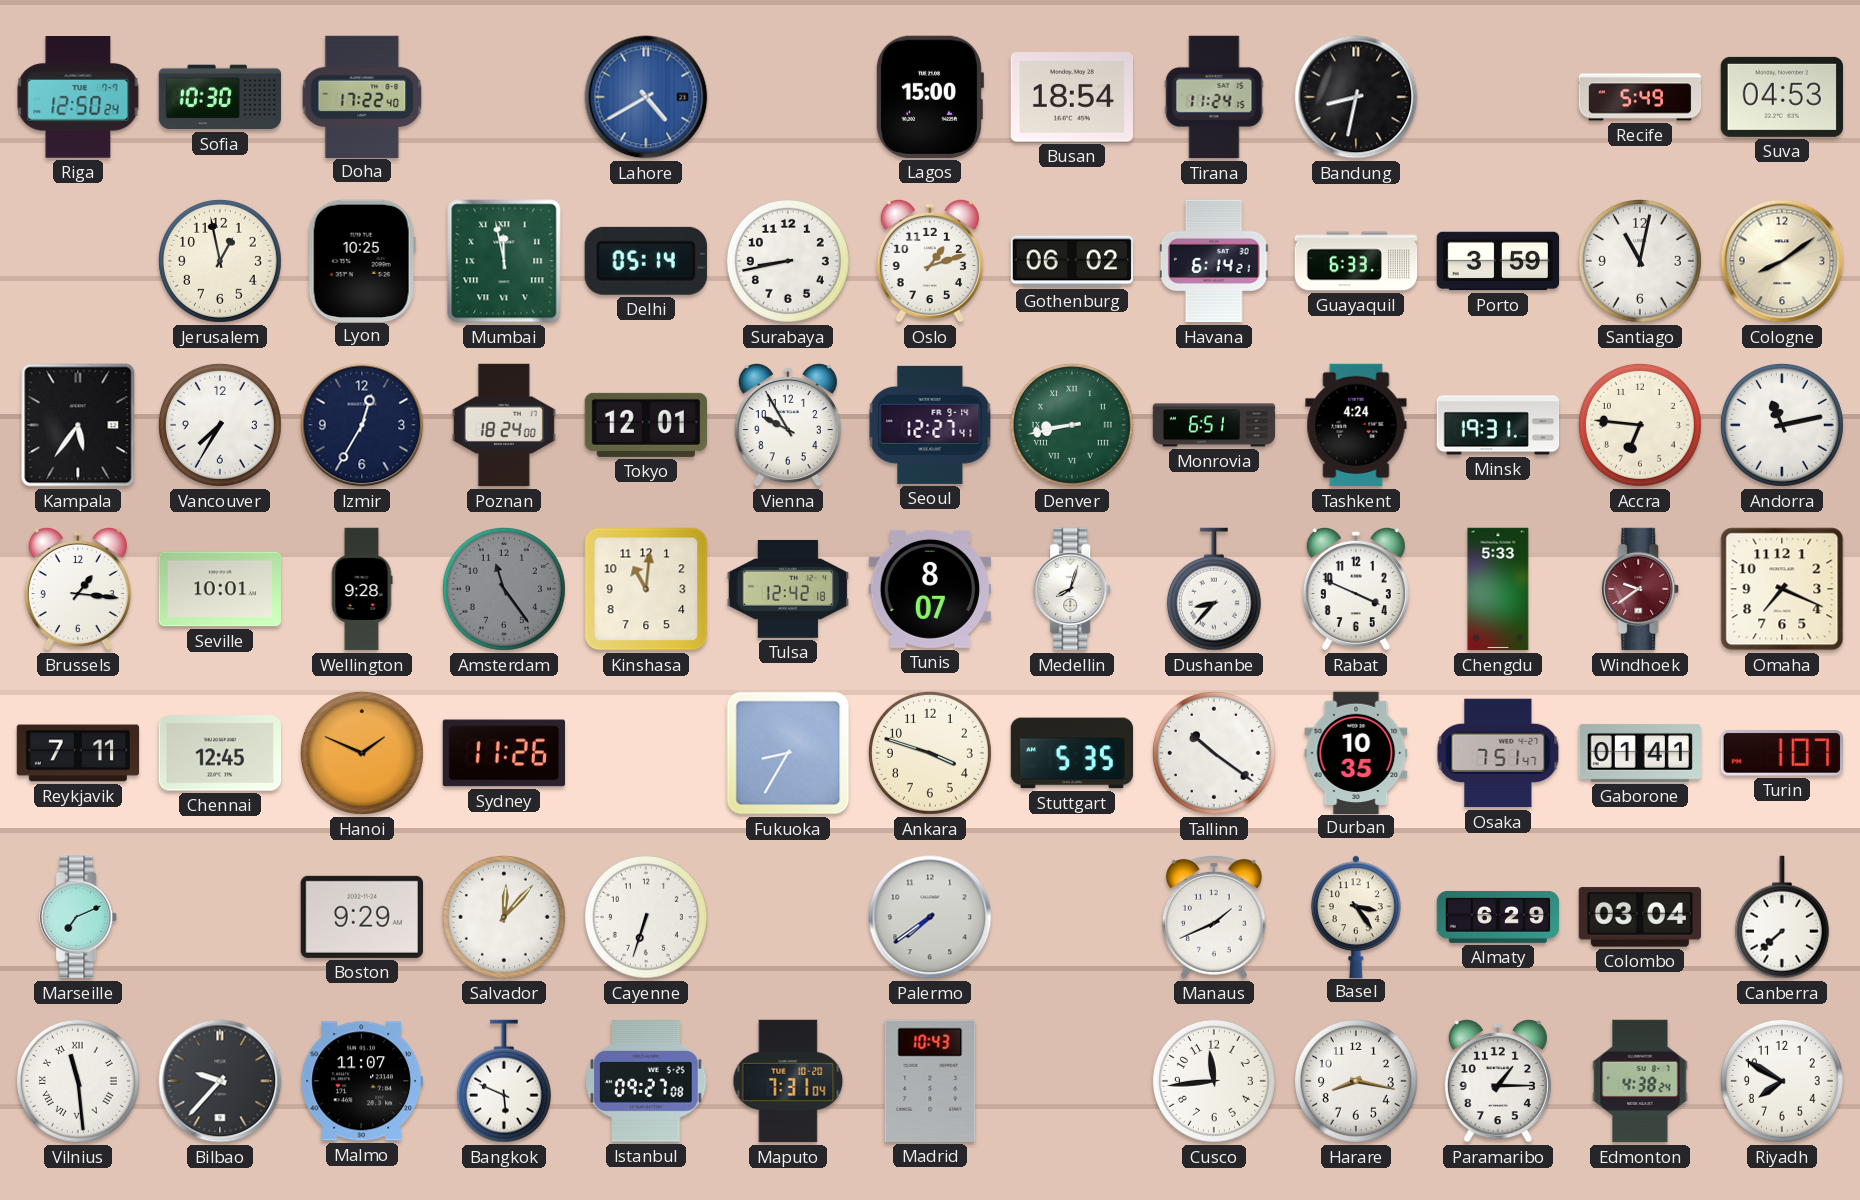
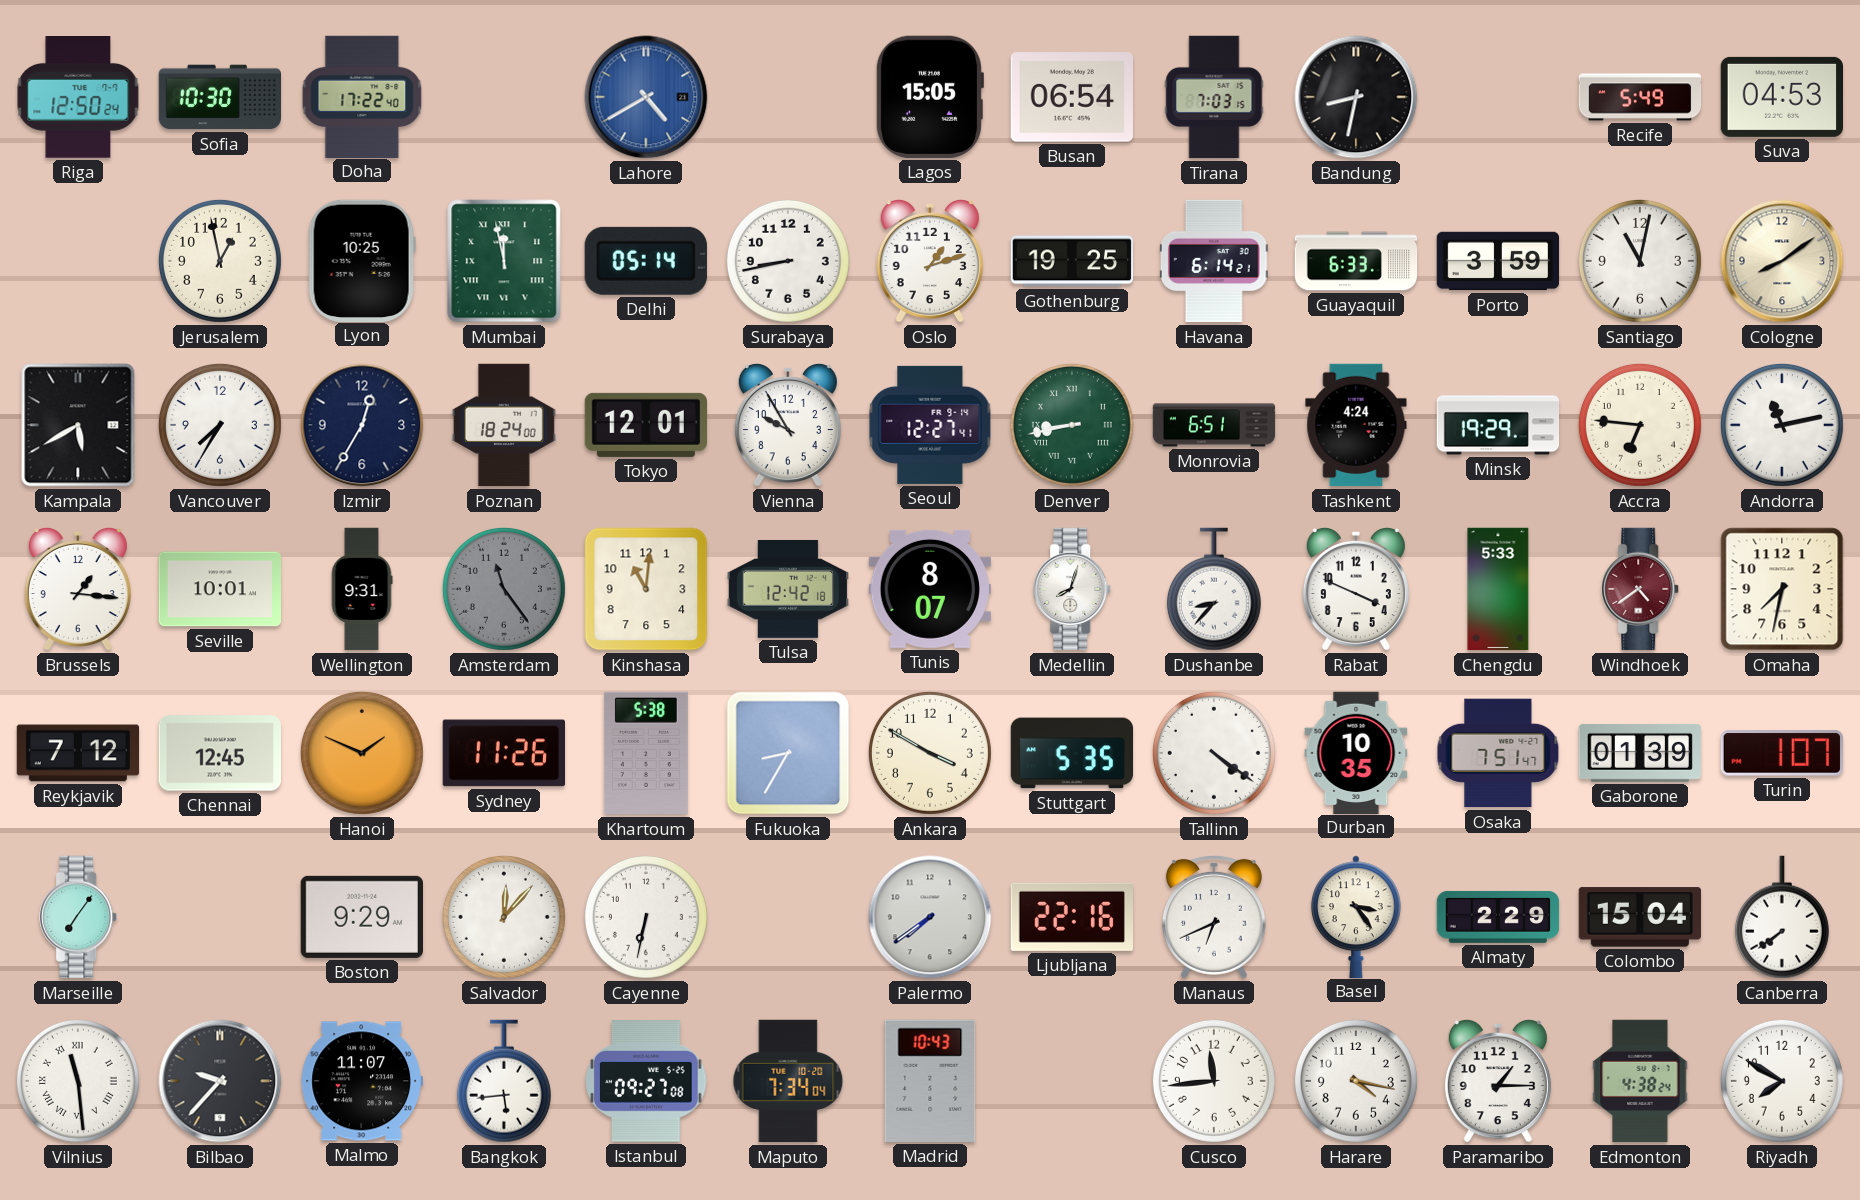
Lagos: 15:00 -> 15:05 (929, 97)
Busan: 18:54 -> 06:54 (1071, 97)
Tirana: 11:24 -> 7:03 (1214, 97)
Gothenburg: 06:02 -> 19:25 (1072, 261)
Kampala: 5:36 -> 5:40 (78, 425)
Minsk: 19:31 -> 19:29 (1498, 425)
Wellington: 9:28 -> 9:31 (362, 589)
Windhoek: 9:39 -> 4:39 (1641, 589)
Omaha: 7:19 -> 7:32 (1782, 589)
Reykjavik: 7:11 -> 7:12 (78, 753)
Khartoum: none -> 5:38 (646, 753)
Ankara: 3:48 -> 3:50 (930, 753)
Tallinn: 10:21 -> 4:21 (1214, 753)
Gaborone: 01:41 -> 01:39 (1639, 753)
Marseille: 7:11 -> 7:06 (79, 917)
Cayenne: 6:33 -> 6:32 (646, 917)
Ljubljana: none -> 22:16 (1071, 917)
Manaus: 1:41 -> 6:41 (1214, 917)
Almaty: 6:29 -> 2:29 (1498, 917)
Colombo: 03:04 -> 15:04 (1640, 917)
Canberra: 7:38 -> 7:39 (1782, 917)
Bangkok: 5:49 -> 5:44 (504, 1081)
Maputo: 7:31 -> 7:34 (788, 1081)
Harare: 8:17 -> 4:17 (1356, 1081)
